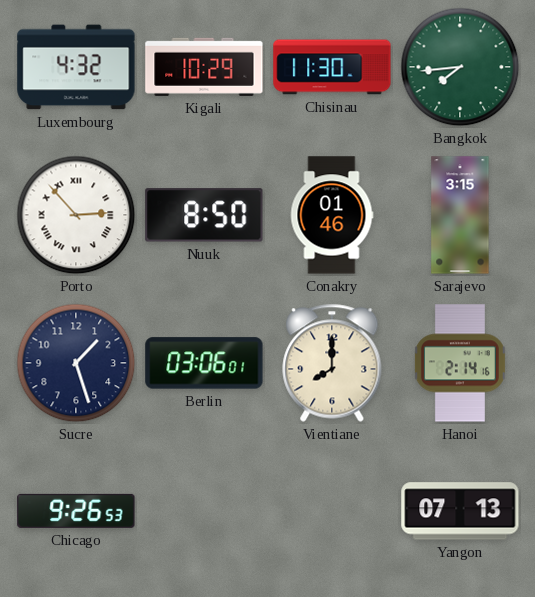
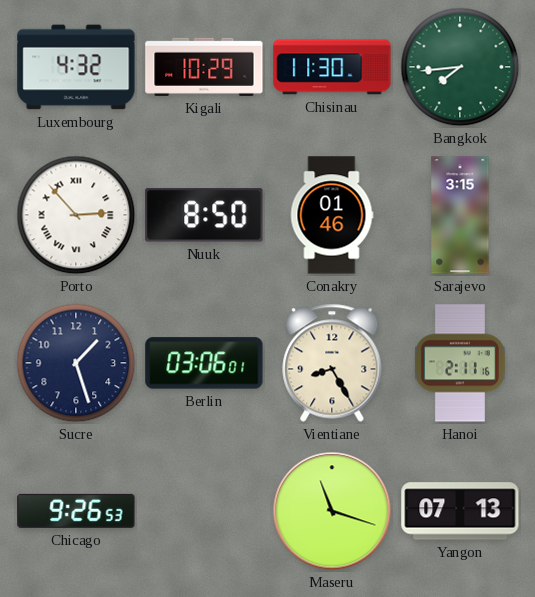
Vientiane: 8:00 -> 8:25 (332, 363)
Hanoi: 2:14 -> 2:11 (460, 363)
Maseru: none -> 11:18 (332, 511)
